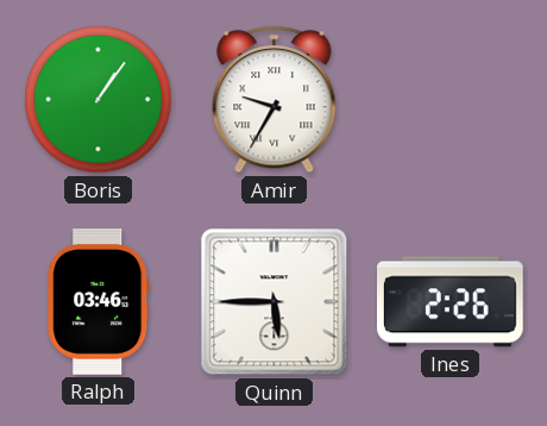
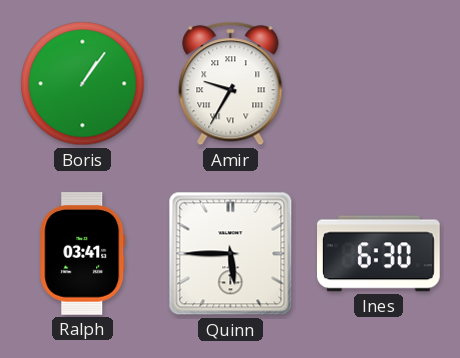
Ralph: 03:46 -> 03:41 (83, 254)
Ines: 2:26 -> 6:30 (379, 254)
